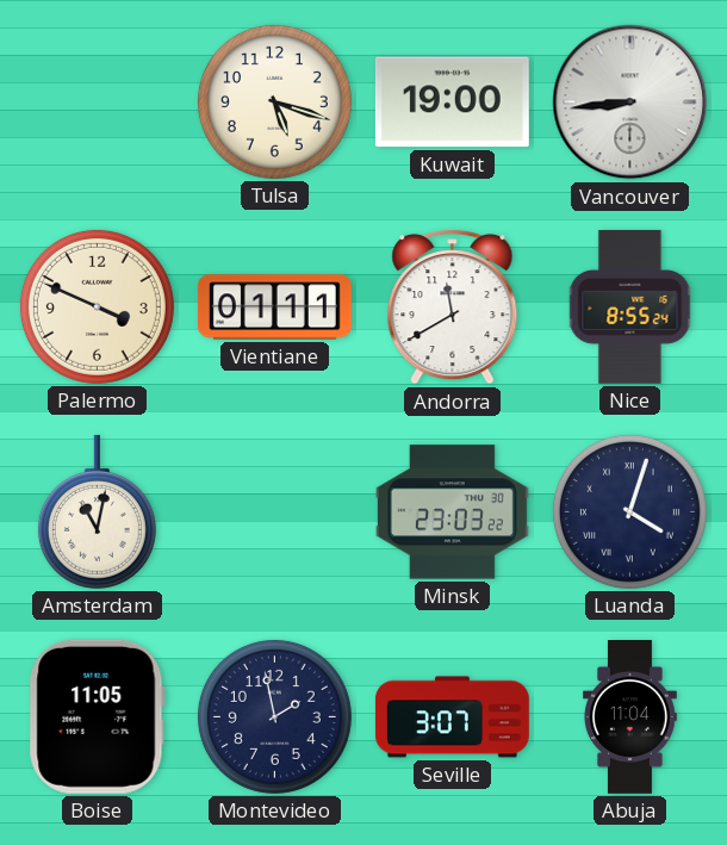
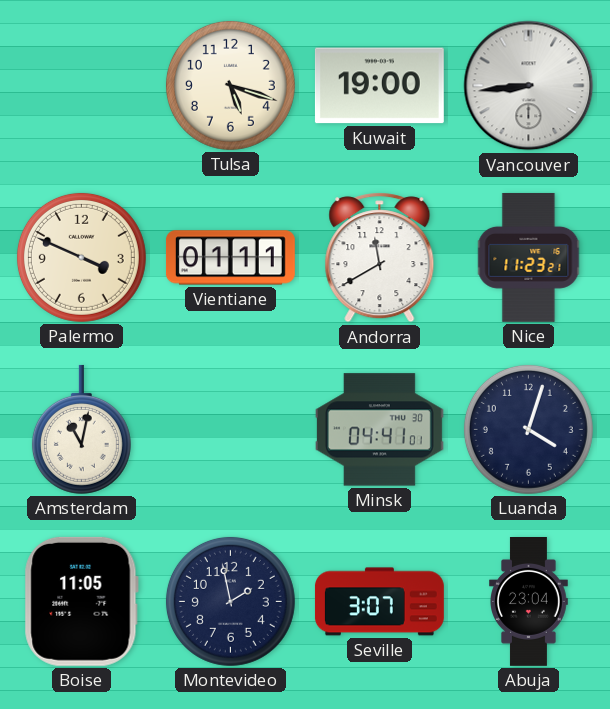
Nice: 8:55 -> 11:23 (529, 257)
Minsk: 23:03 -> 04:41 (379, 430)
Luanda numerals: Roman -> Arabic (528, 429)
Abuja: 11:04 -> 23:04 (529, 602)
